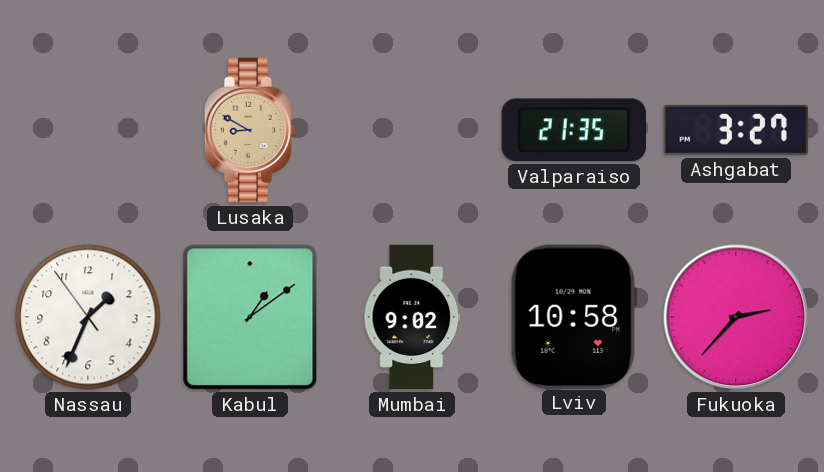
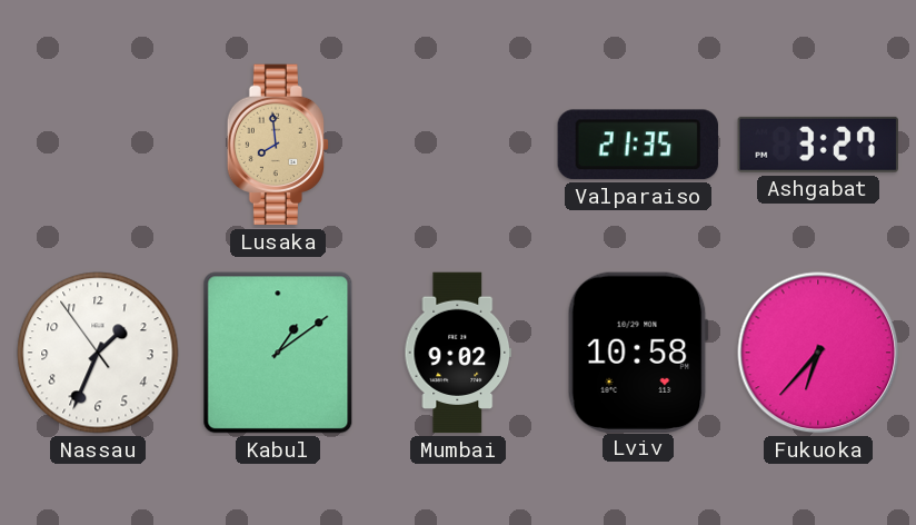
Lusaka: 8:50 -> 7:59 (277, 145)
Fukuoka: 2:37 -> 6:37 (818, 353)
